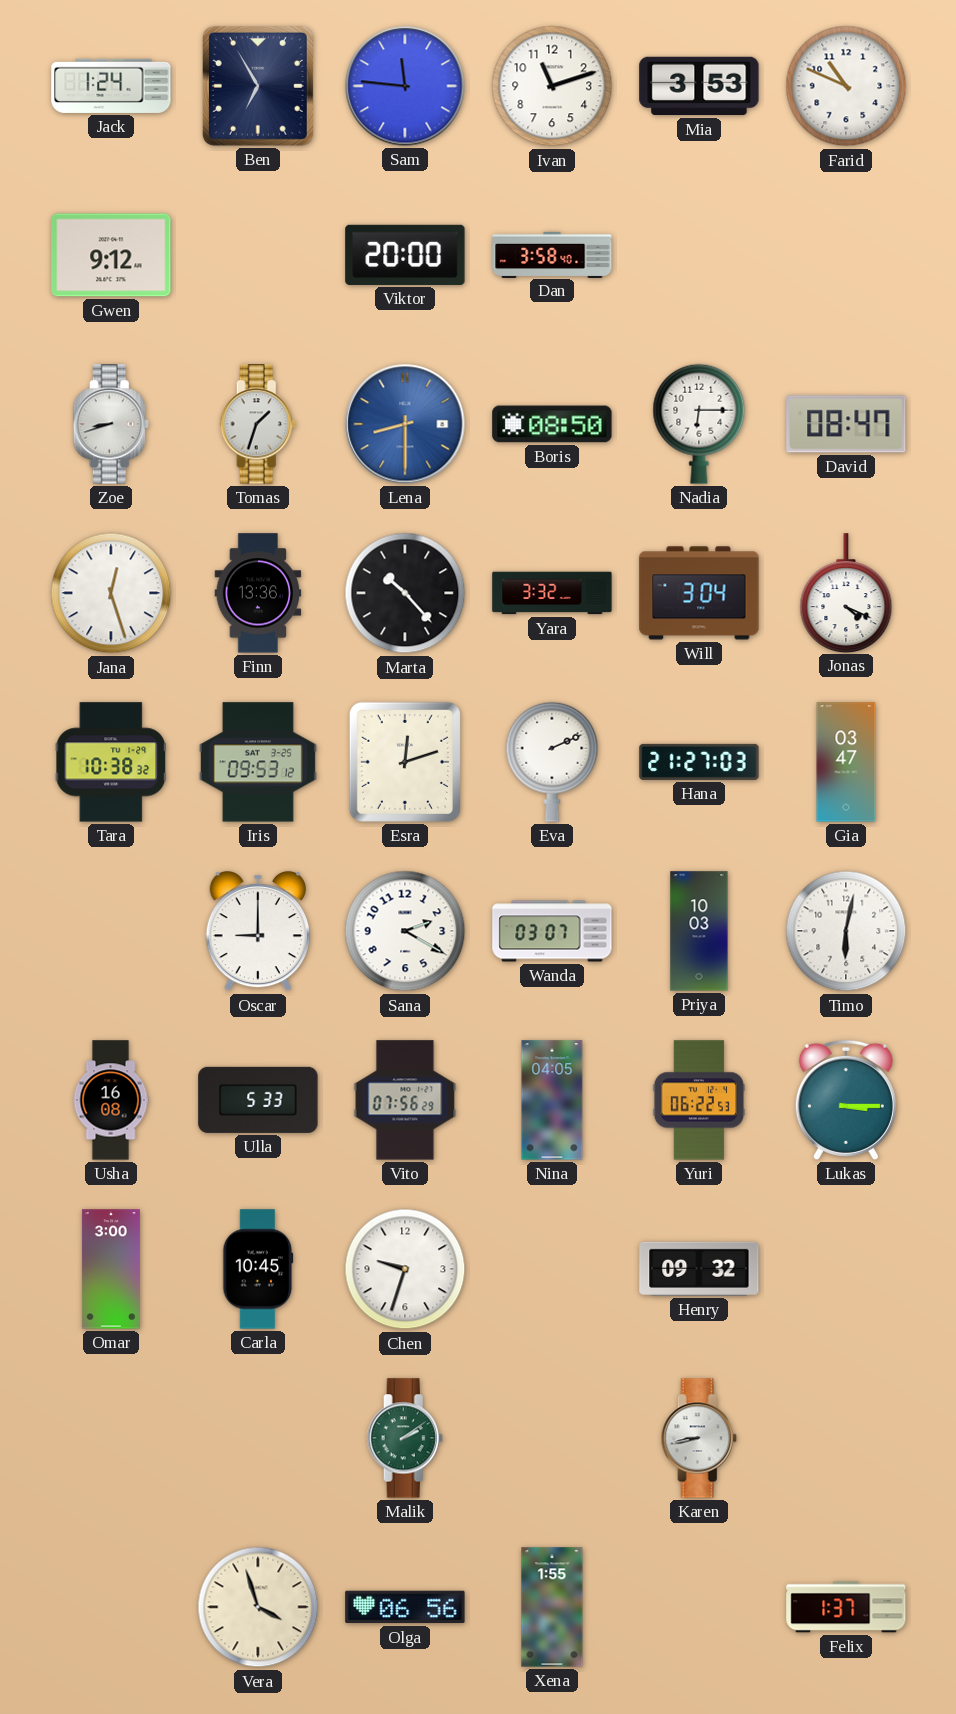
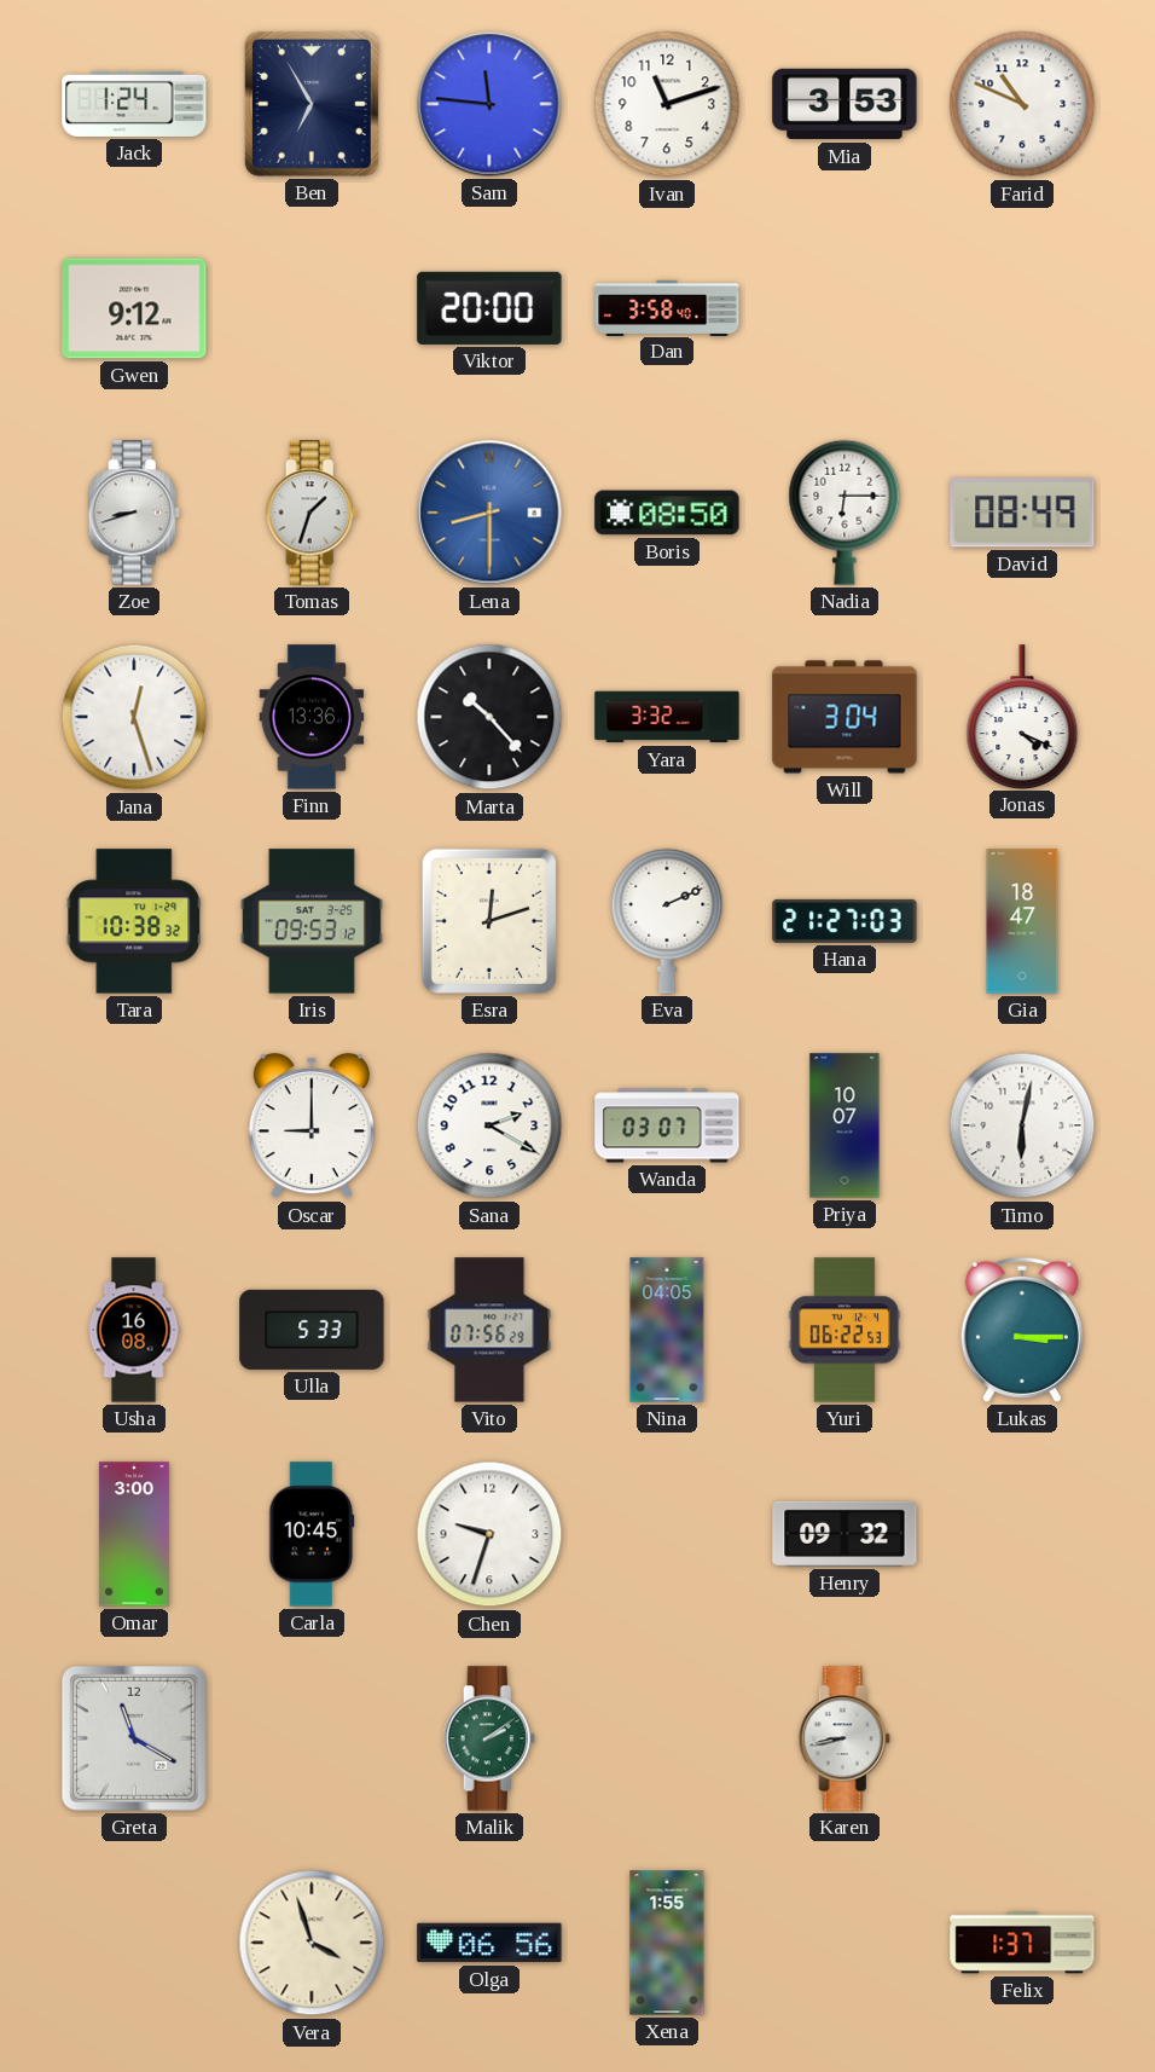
David: 08:47 -> 08:49 (1022, 513)
Gia: 03:47 -> 18:47 (1022, 921)
Priya: 10:03 -> 10:07 (845, 1125)
Greta: none -> 11:20 (134, 1738)
